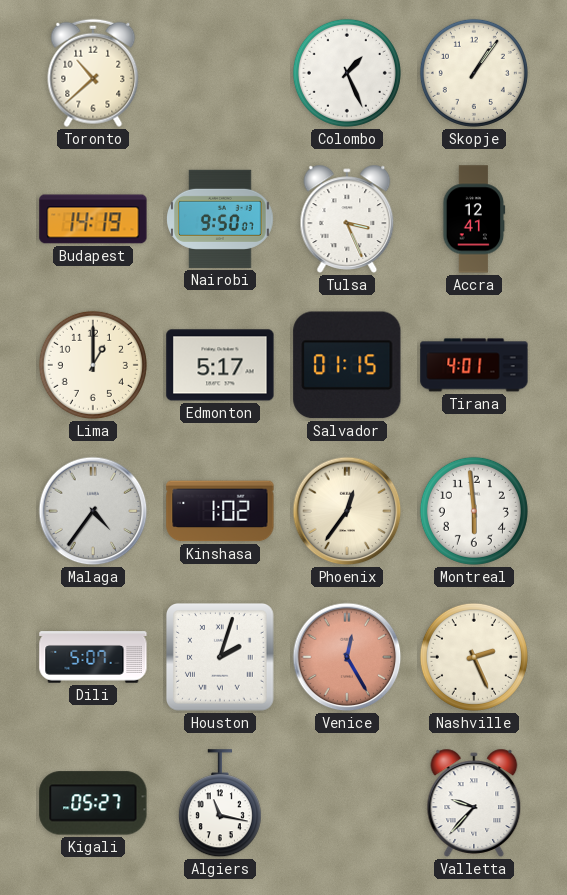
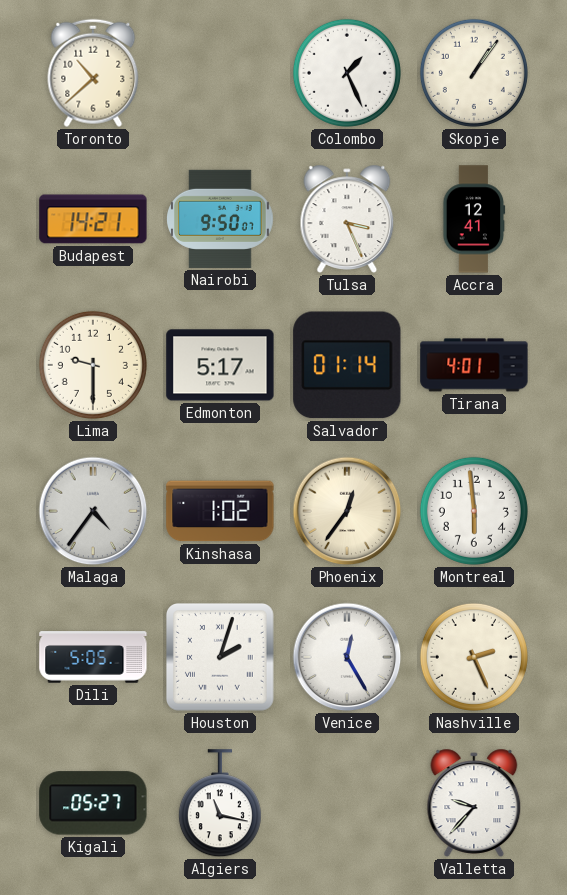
Budapest: 14:19 -> 14:21 (93, 219)
Lima: 1:00 -> 9:30 (93, 365)
Salvador: 01:15 -> 01:14 (347, 365)
Dili: 5:07 -> 5:05 (93, 657)
Venice dial: salmon -> white (347, 657)
